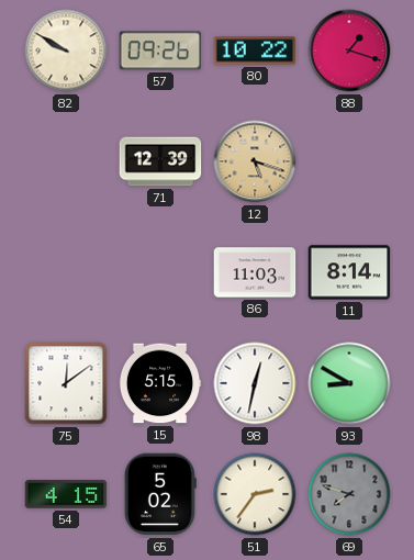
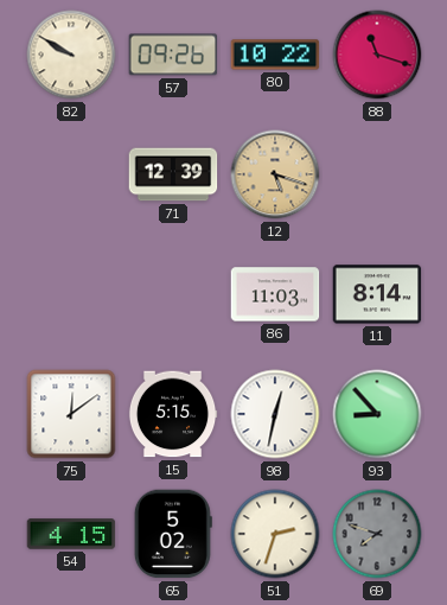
88: 1:18 -> 11:18 (377, 55)
93: 8:50 -> 8:53 (377, 414)
51: 2:36 -> 2:33 (275, 534)
